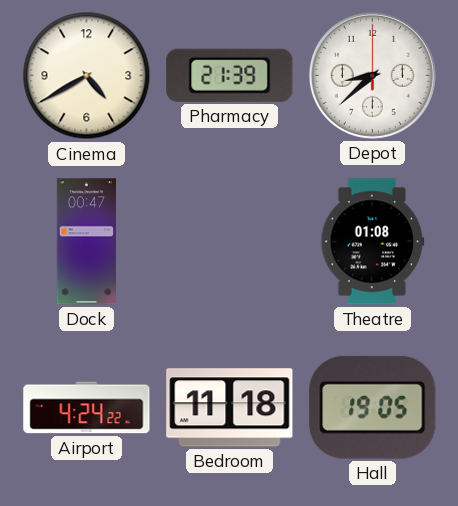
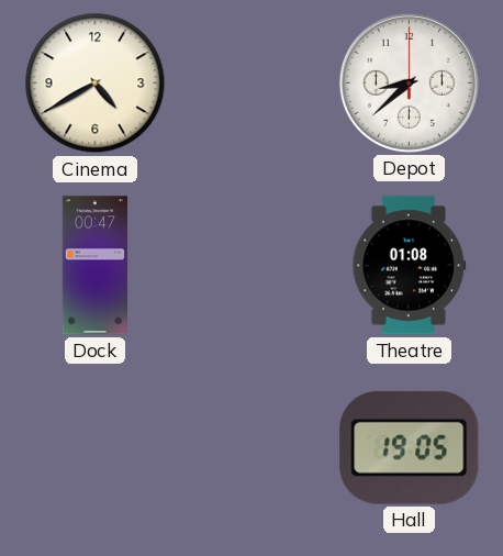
Pharmacy: 21:39 -> none (230, 75)
Airport: 4:24 -> none (87, 408)
Bedroom: 11:18 -> none (230, 408)
